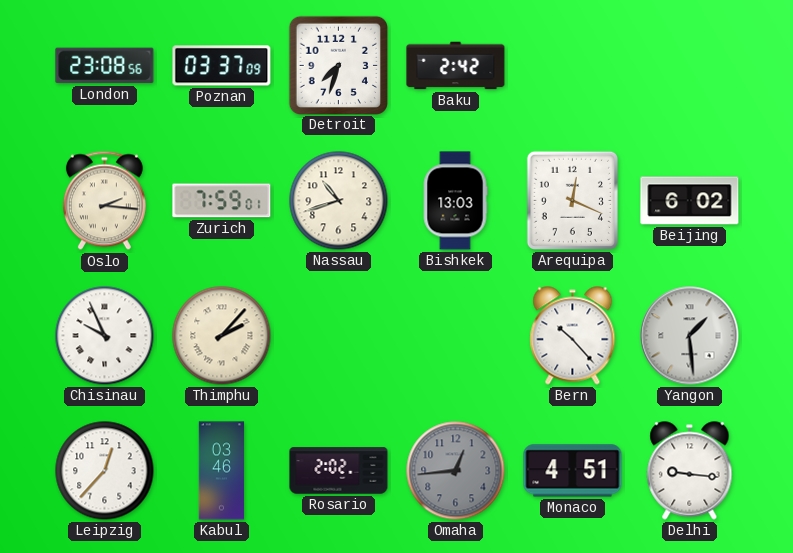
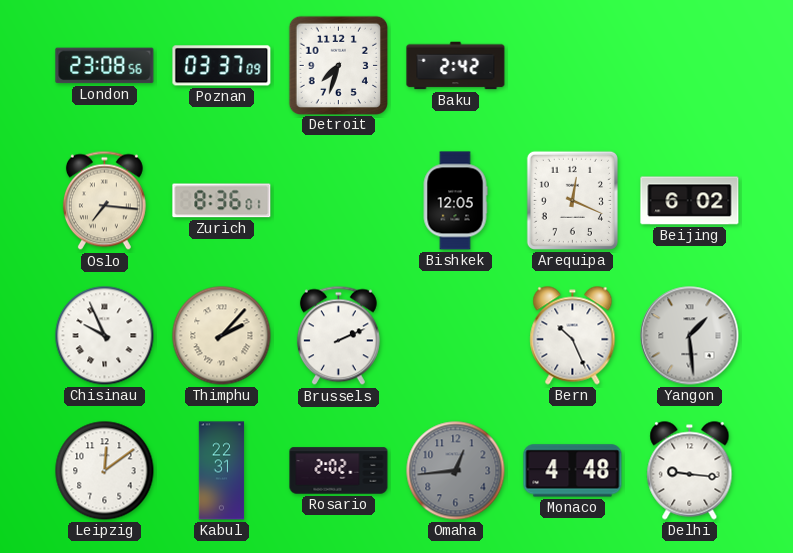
Oslo: 2:16 -> 7:16 (104, 201)
Zurich: 7:59 -> 8:36 (222, 201)
Nassau: 10:42 -> none (339, 201)
Bishkek: 13:03 -> 12:05 (455, 201)
Brussels: none -> 2:11 (338, 336)
Bern: 10:23 -> 10:26 (573, 336)
Leipzig: 12:37 -> 12:09 (105, 471)
Kabul: 03:46 -> 22:31 (222, 471)
Monaco: 4:51 -> 4:48 (573, 471)
